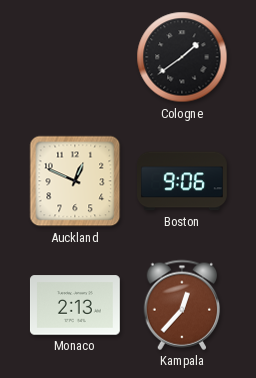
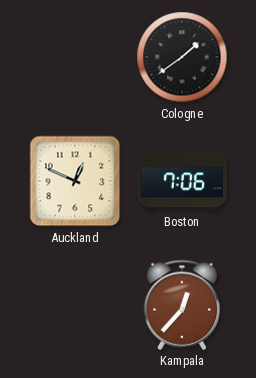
Boston: 9:06 -> 7:06 (183, 181)
Monaco: 2:13 -> none (75, 305)
